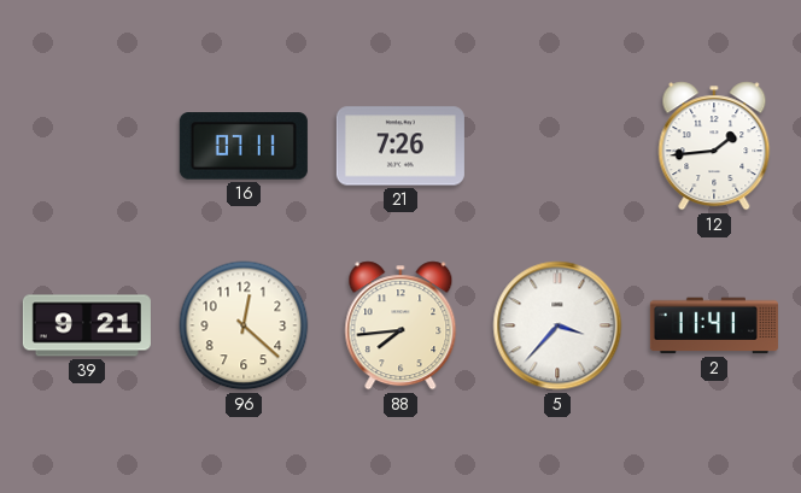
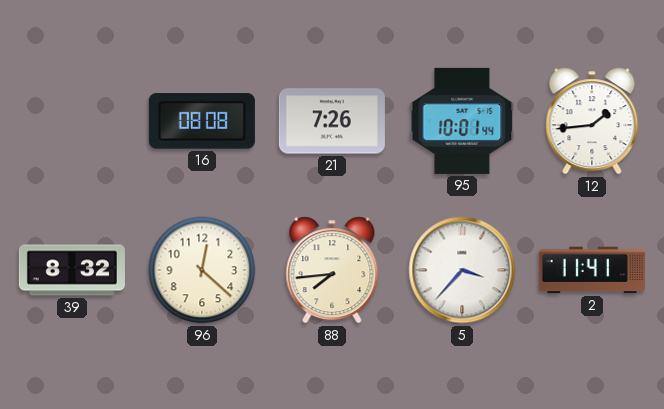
16: 07:11 -> 08:08 (202, 121)
95: none -> 10:01 (462, 121)
39: 9:21 -> 8:32 (72, 270)
